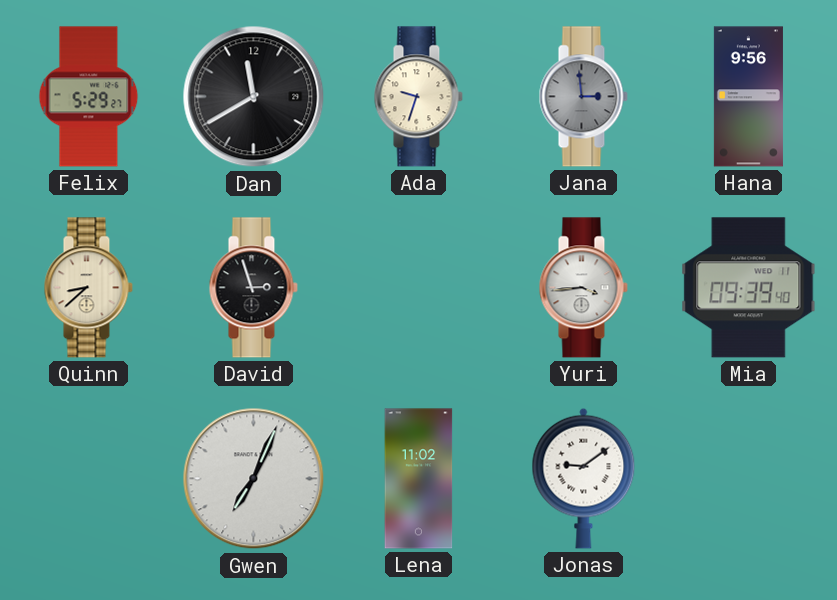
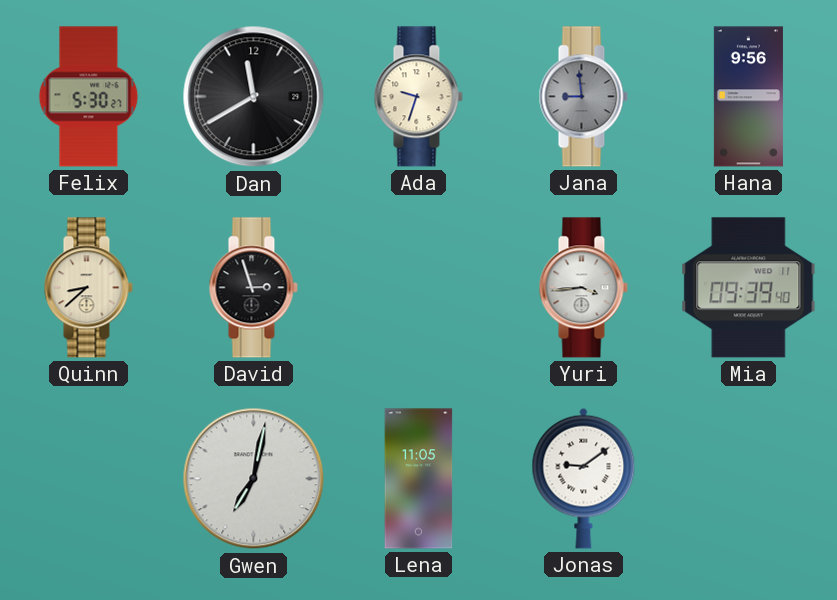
Felix: 5:29 -> 5:30 (89, 97)
Jana: 2:59 -> 8:59 (583, 97)
Gwen: 7:04 -> 7:02 (254, 479)
Lena: 11:02 -> 11:05 (419, 479)
